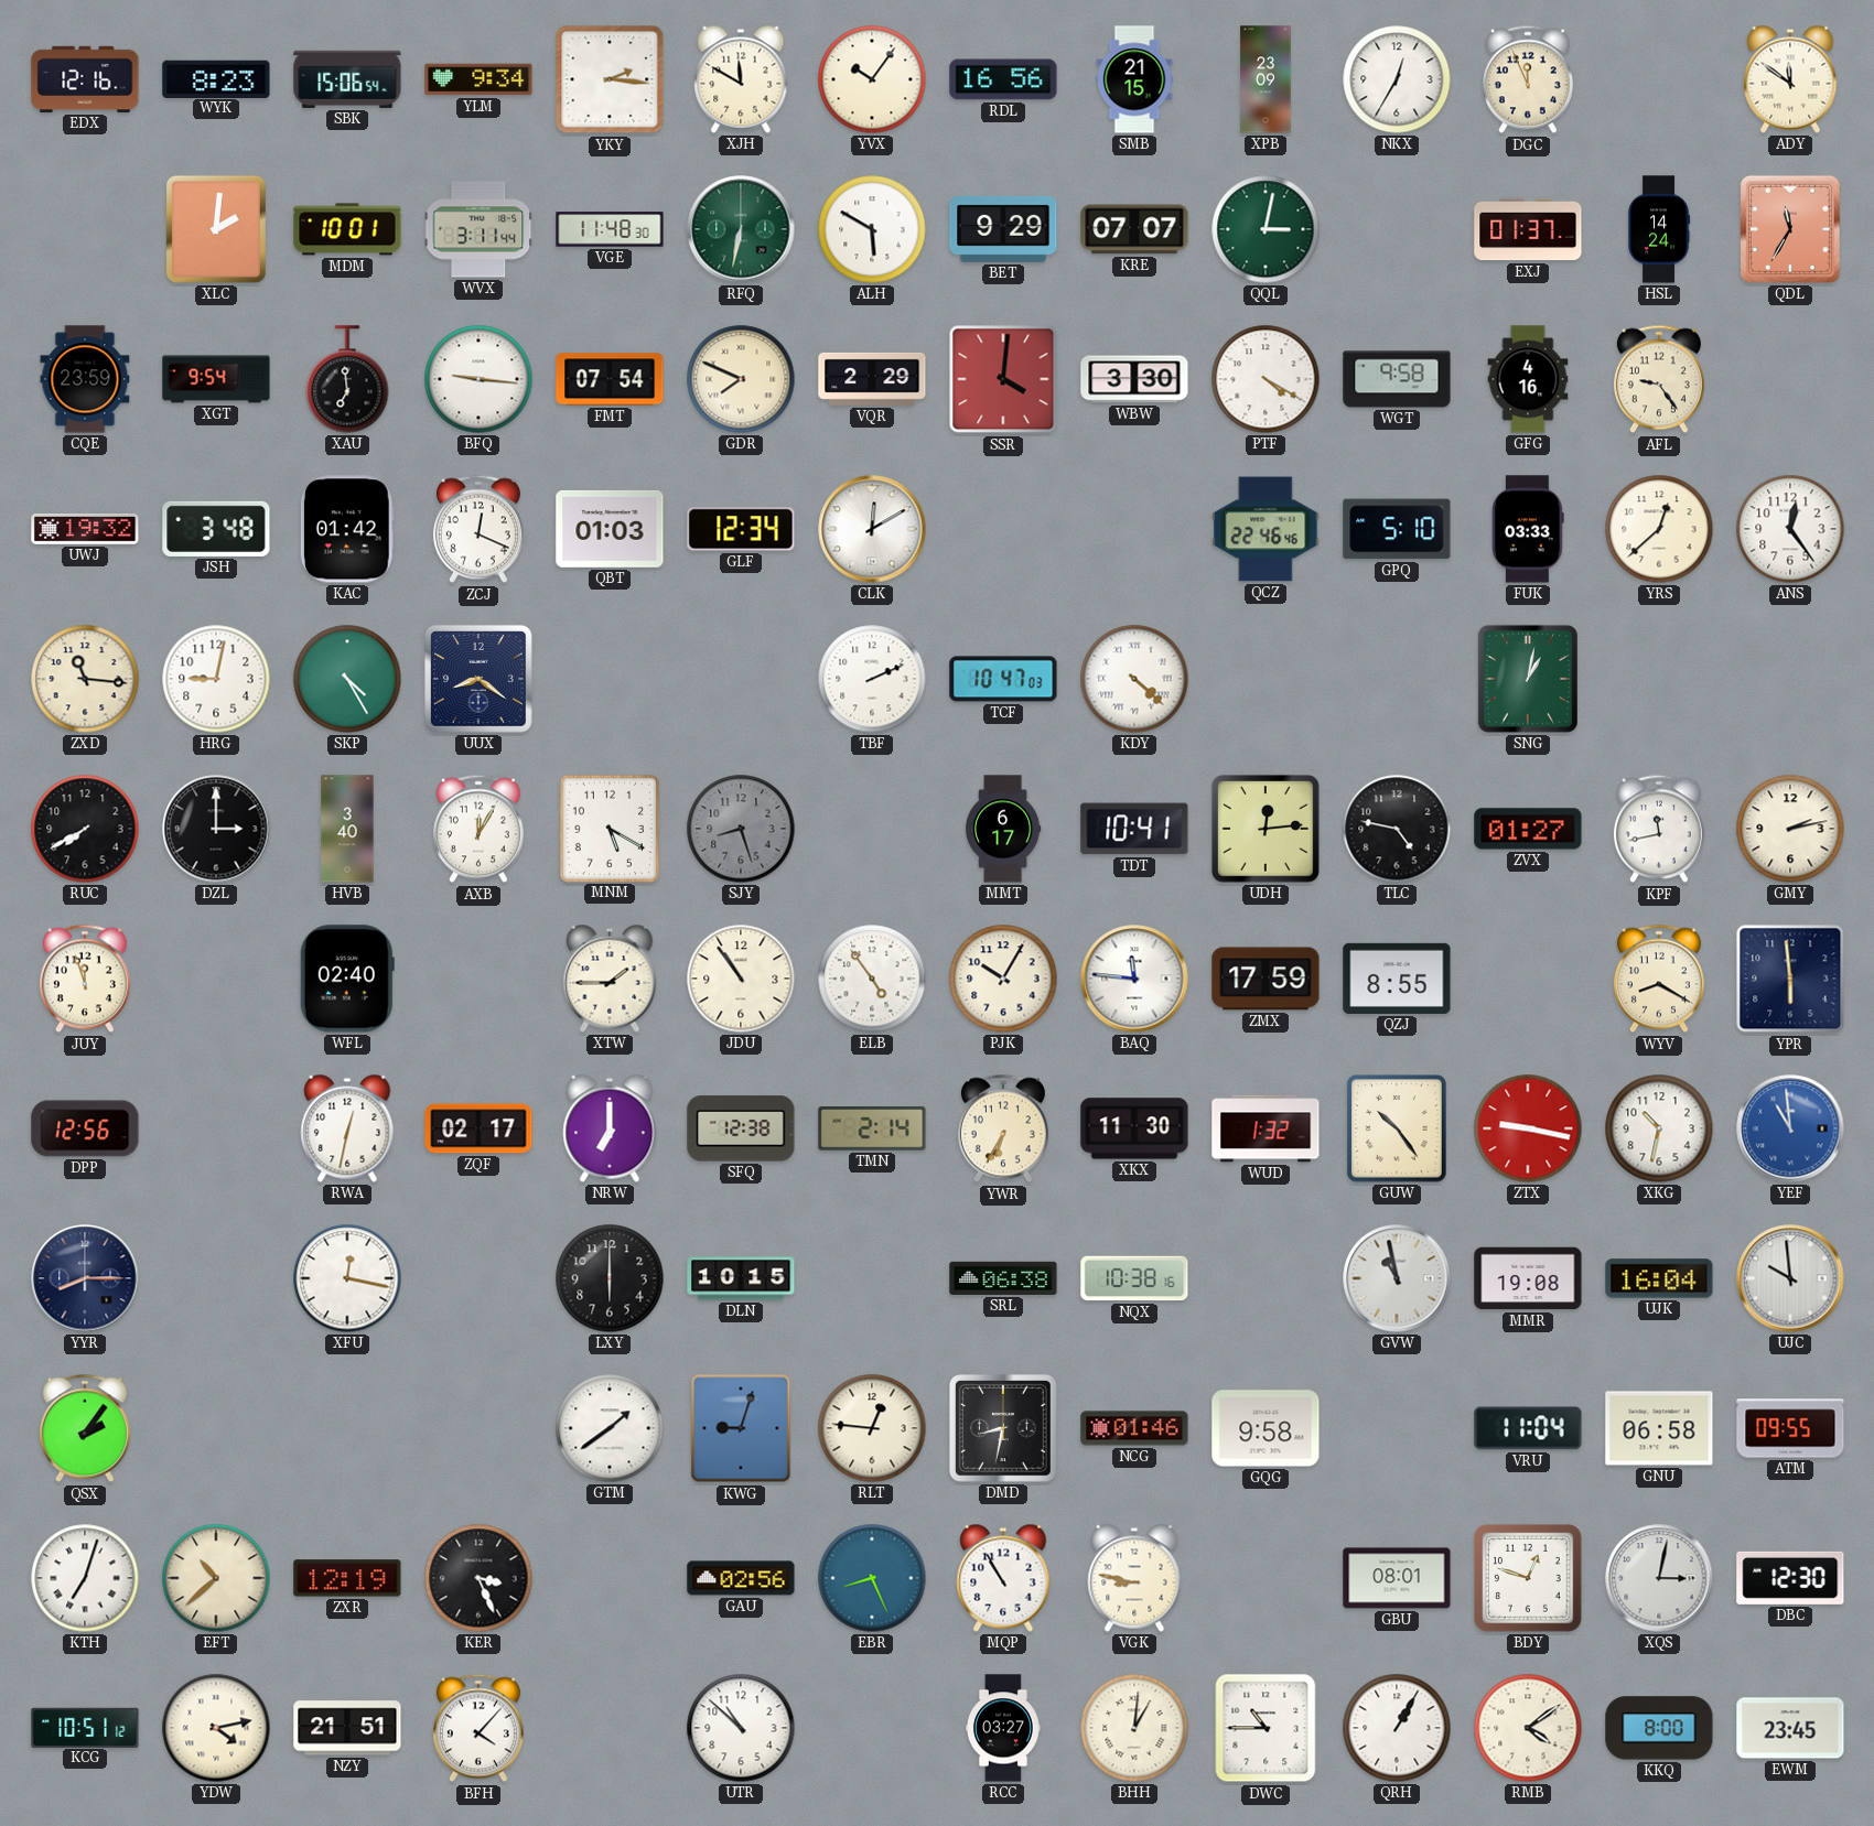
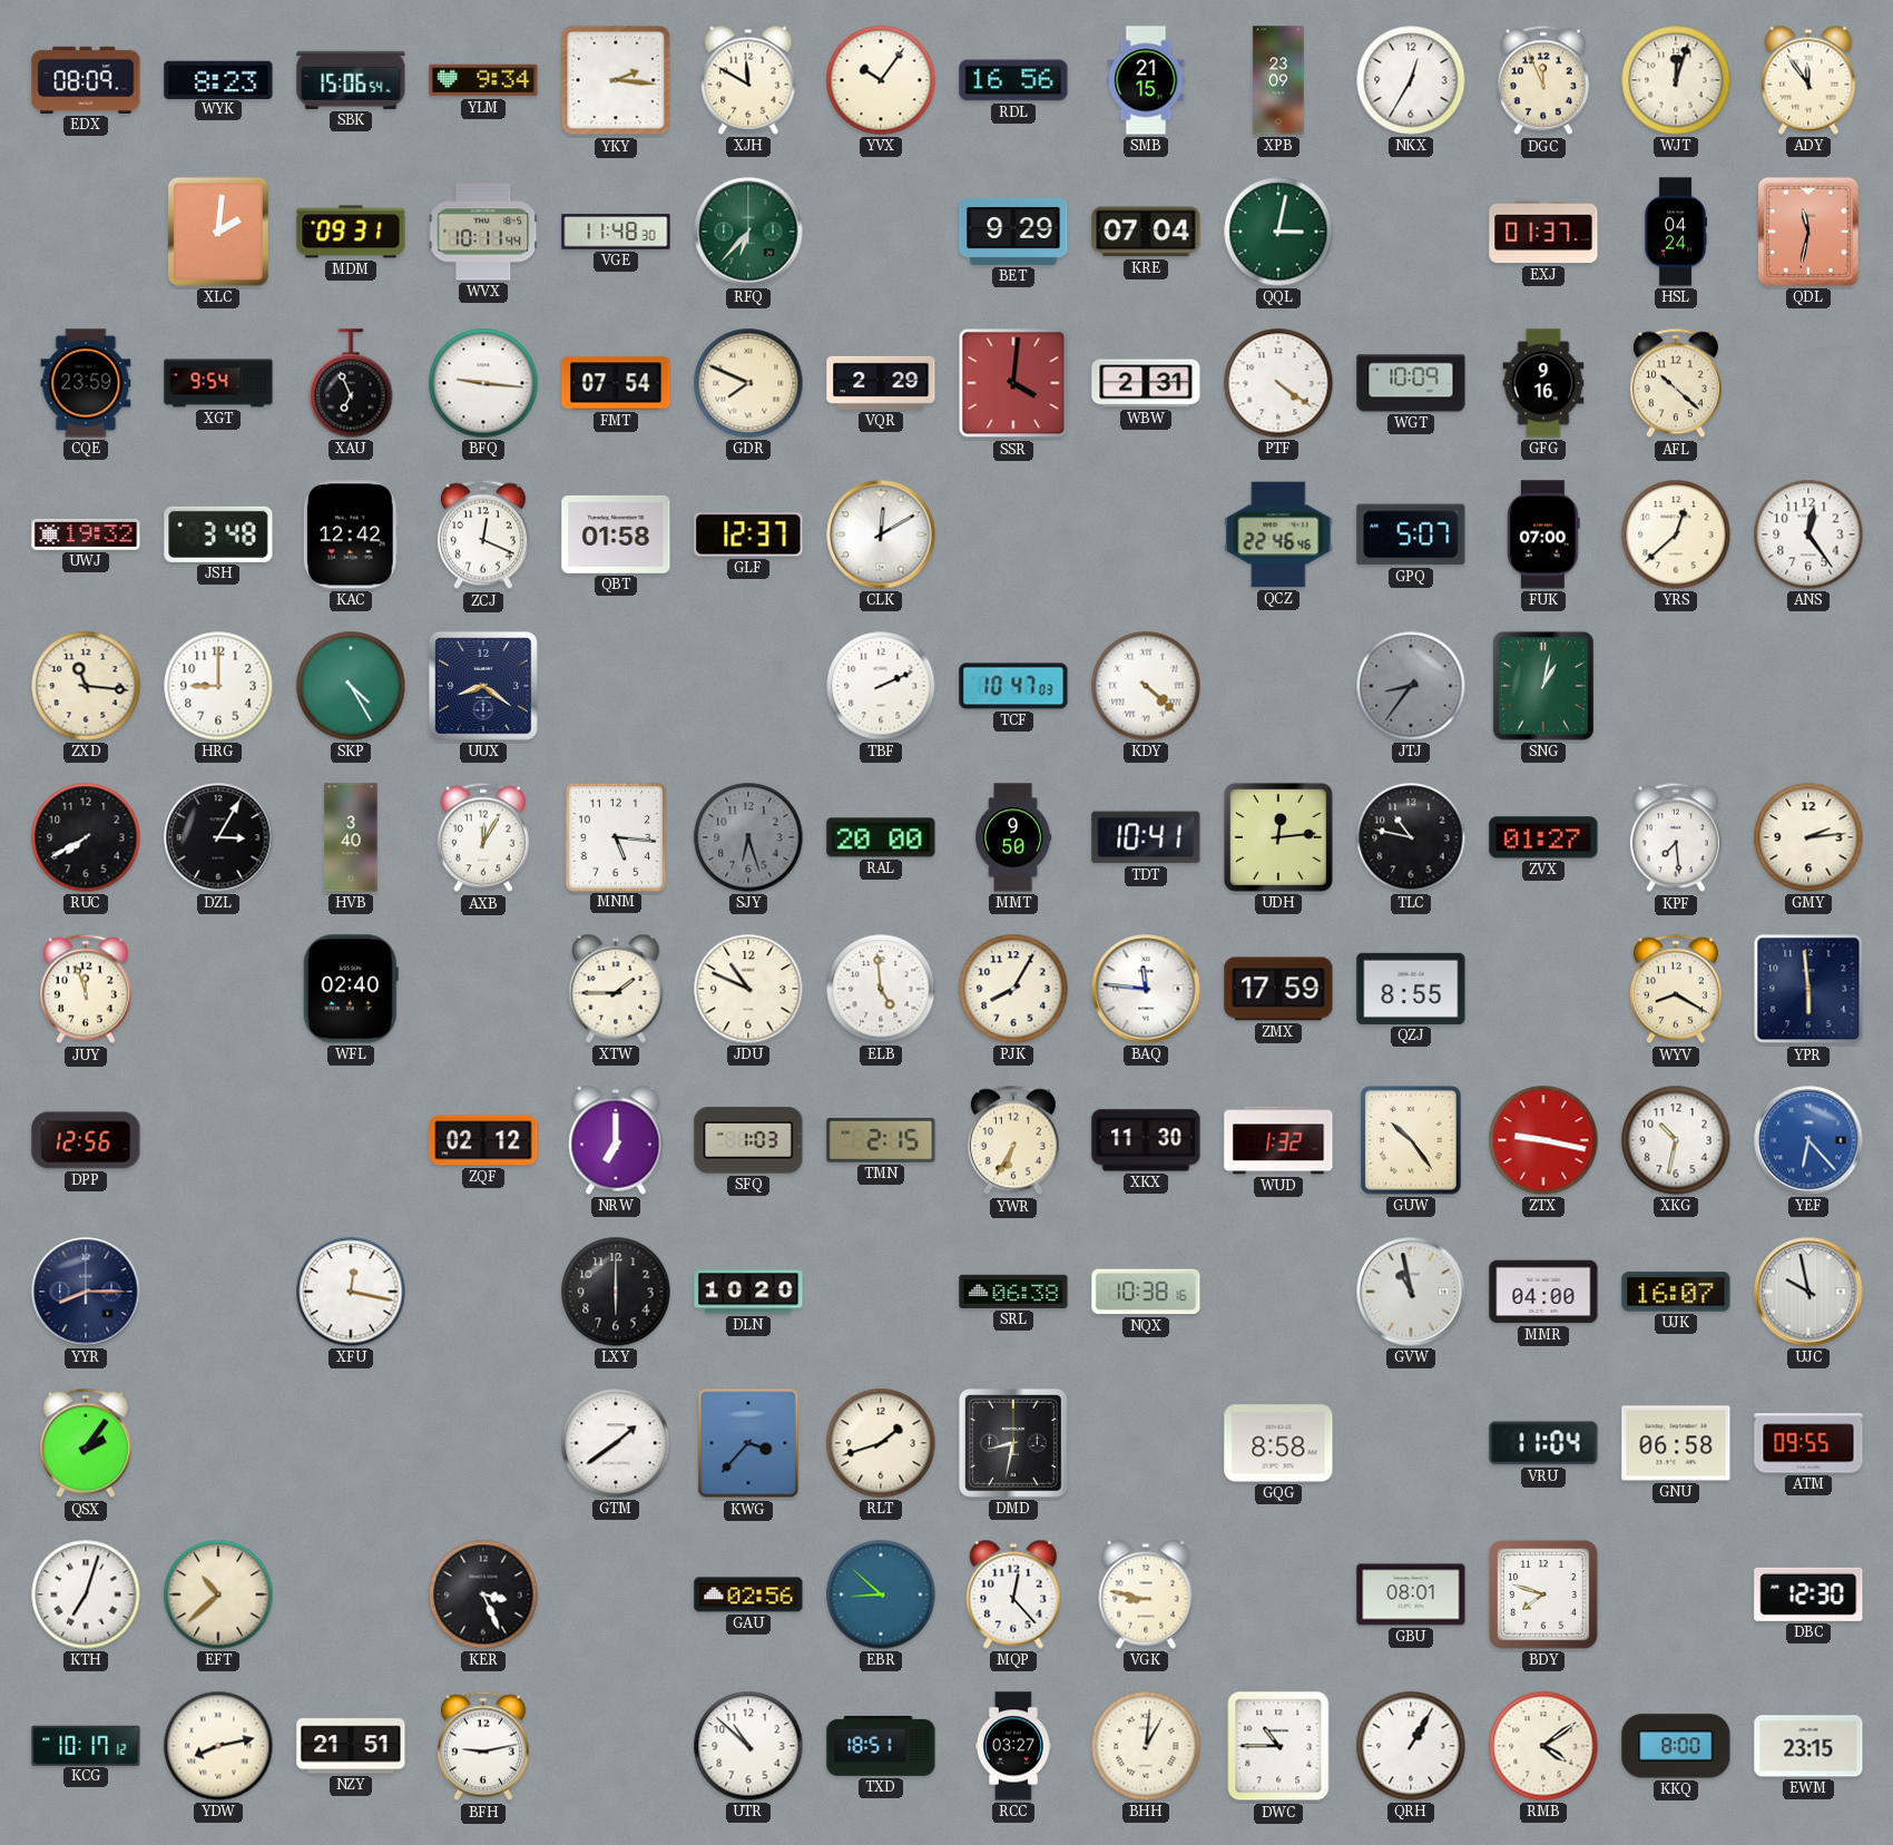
EDX: 12:16 -> 08:09 (86, 80)
WJT: none -> 12:03 (1676, 80)
ADY: 11:51 -> 11:54 (1808, 80)
MDM: 10:01 -> 09:31 (351, 232)
WVX: 3:11 -> 10:11 (483, 232)
RFQ: 6:32 -> 6:37 (748, 232)
ALH: 5:50 -> none (872, 229)
KRE: 07:07 -> 07:04 (1146, 232)
HSL: 14:24 -> 04:24 (1676, 232)
QDL: 11:35 -> 11:32 (1808, 232)
XAU: 6:59 -> 6:56 (351, 383)
WBW: 3:30 -> 2:31 (1146, 383)
PTF: 4:20 -> 4:21 (1278, 383)
WGT: 9:58 -> 10:09 (1411, 383)
GFG: 4:16 -> 9:16 (1543, 383)
AFL: 9:24 -> 10:22 (1676, 383)
KAC: 01:42 -> 12:42 (351, 534)
QBT: 01:03 -> 01:58 (616, 534)
GLF: 12:34 -> 12:37 (748, 534)
GPQ: 5:10 -> 5:07 (1411, 534)
FUK: 03:33 -> 07:00 (1543, 534)
HRG: 9:02 -> 9:00 (218, 686)
JTJ: none -> 8:36 (1411, 686)
DZL: 3:00 -> 3:05 (218, 837)
MNM: 5:20 -> 5:16 (616, 836)
SJY: 8:27 -> 6:27 (748, 837)
RAL: none -> 20:00 (881, 837)
MMT: 6:17 -> 9:50 (1013, 837)
TLC: 4:47 -> 10:47 (1411, 837)
KPF: 11:43 -> 7:29 (1676, 837)
GMY: 2:13 -> 2:14 (1808, 837)
JDU: 10:54 -> 10:49 (748, 989)
ELB: 4:54 -> 4:59 (881, 989)
PJK: 10:05 -> 8:05 (1013, 989)
RWA: 12:32 -> none (347, 1128)
ZQF: 02:17 -> 02:12 (483, 1140)
SFQ: 12:38 -> 1:03 (748, 1140)
TMN: 2:14 -> 2:15 (881, 1140)
YEF: 10:59 -> 6:23 (1808, 1140)
DLN: 10:15 -> 10:20 (748, 1292)
MMR: 19:08 -> 04:00 (1543, 1292)
UJK: 16:04 -> 16:07 (1676, 1292)
UJC: 9:59 -> 9:58 (1808, 1292)
KWG: 9:03 -> 3:37 (748, 1443)
RLT: 12:46 -> 1:42 (881, 1443)
NCG: 01:46 -> none (1134, 1428)
GQG: 9:58 -> 8:58 (1278, 1443)
ZXR: 12:19 -> none (347, 1578)
EBR: 8:26 -> 8:52 (881, 1594)
MQP: 10:55 -> 12:23 (1013, 1594)
BDY: 12:48 -> 7:48 (1544, 1596)
XQS: 3:02 -> none (1659, 1578)
KCG: 10:51 -> 10:17 (86, 1745)
YDW: 4:13 -> 8:13 (218, 1746)
BFH: 4:07 -> 9:13 (483, 1746)
TXD: none -> 18:51 (881, 1747)
EWM: 23:45 -> 23:15 (1808, 1746)
